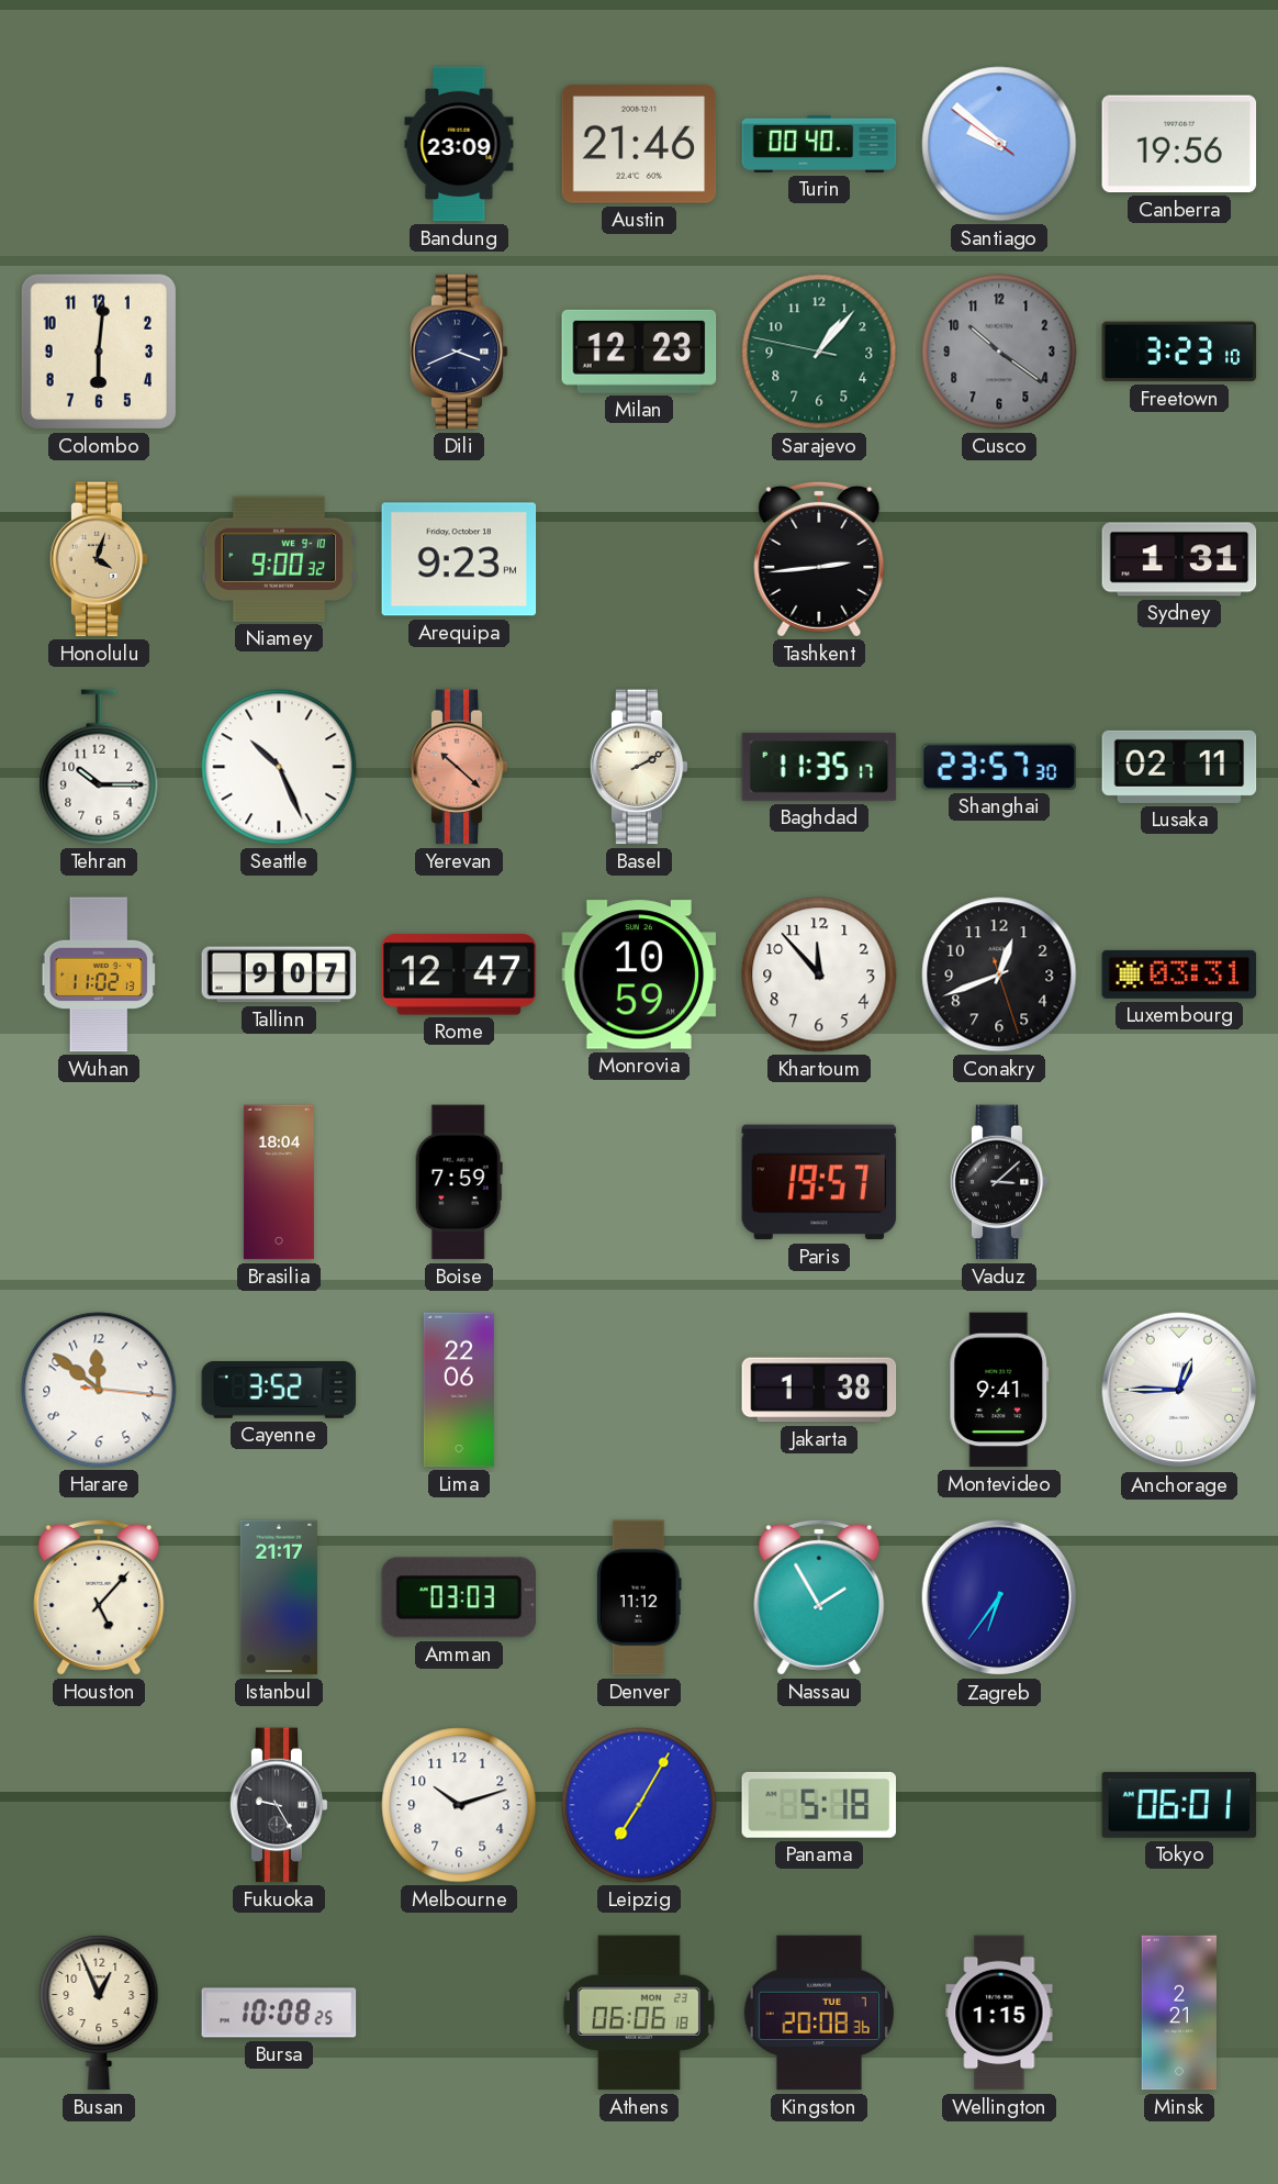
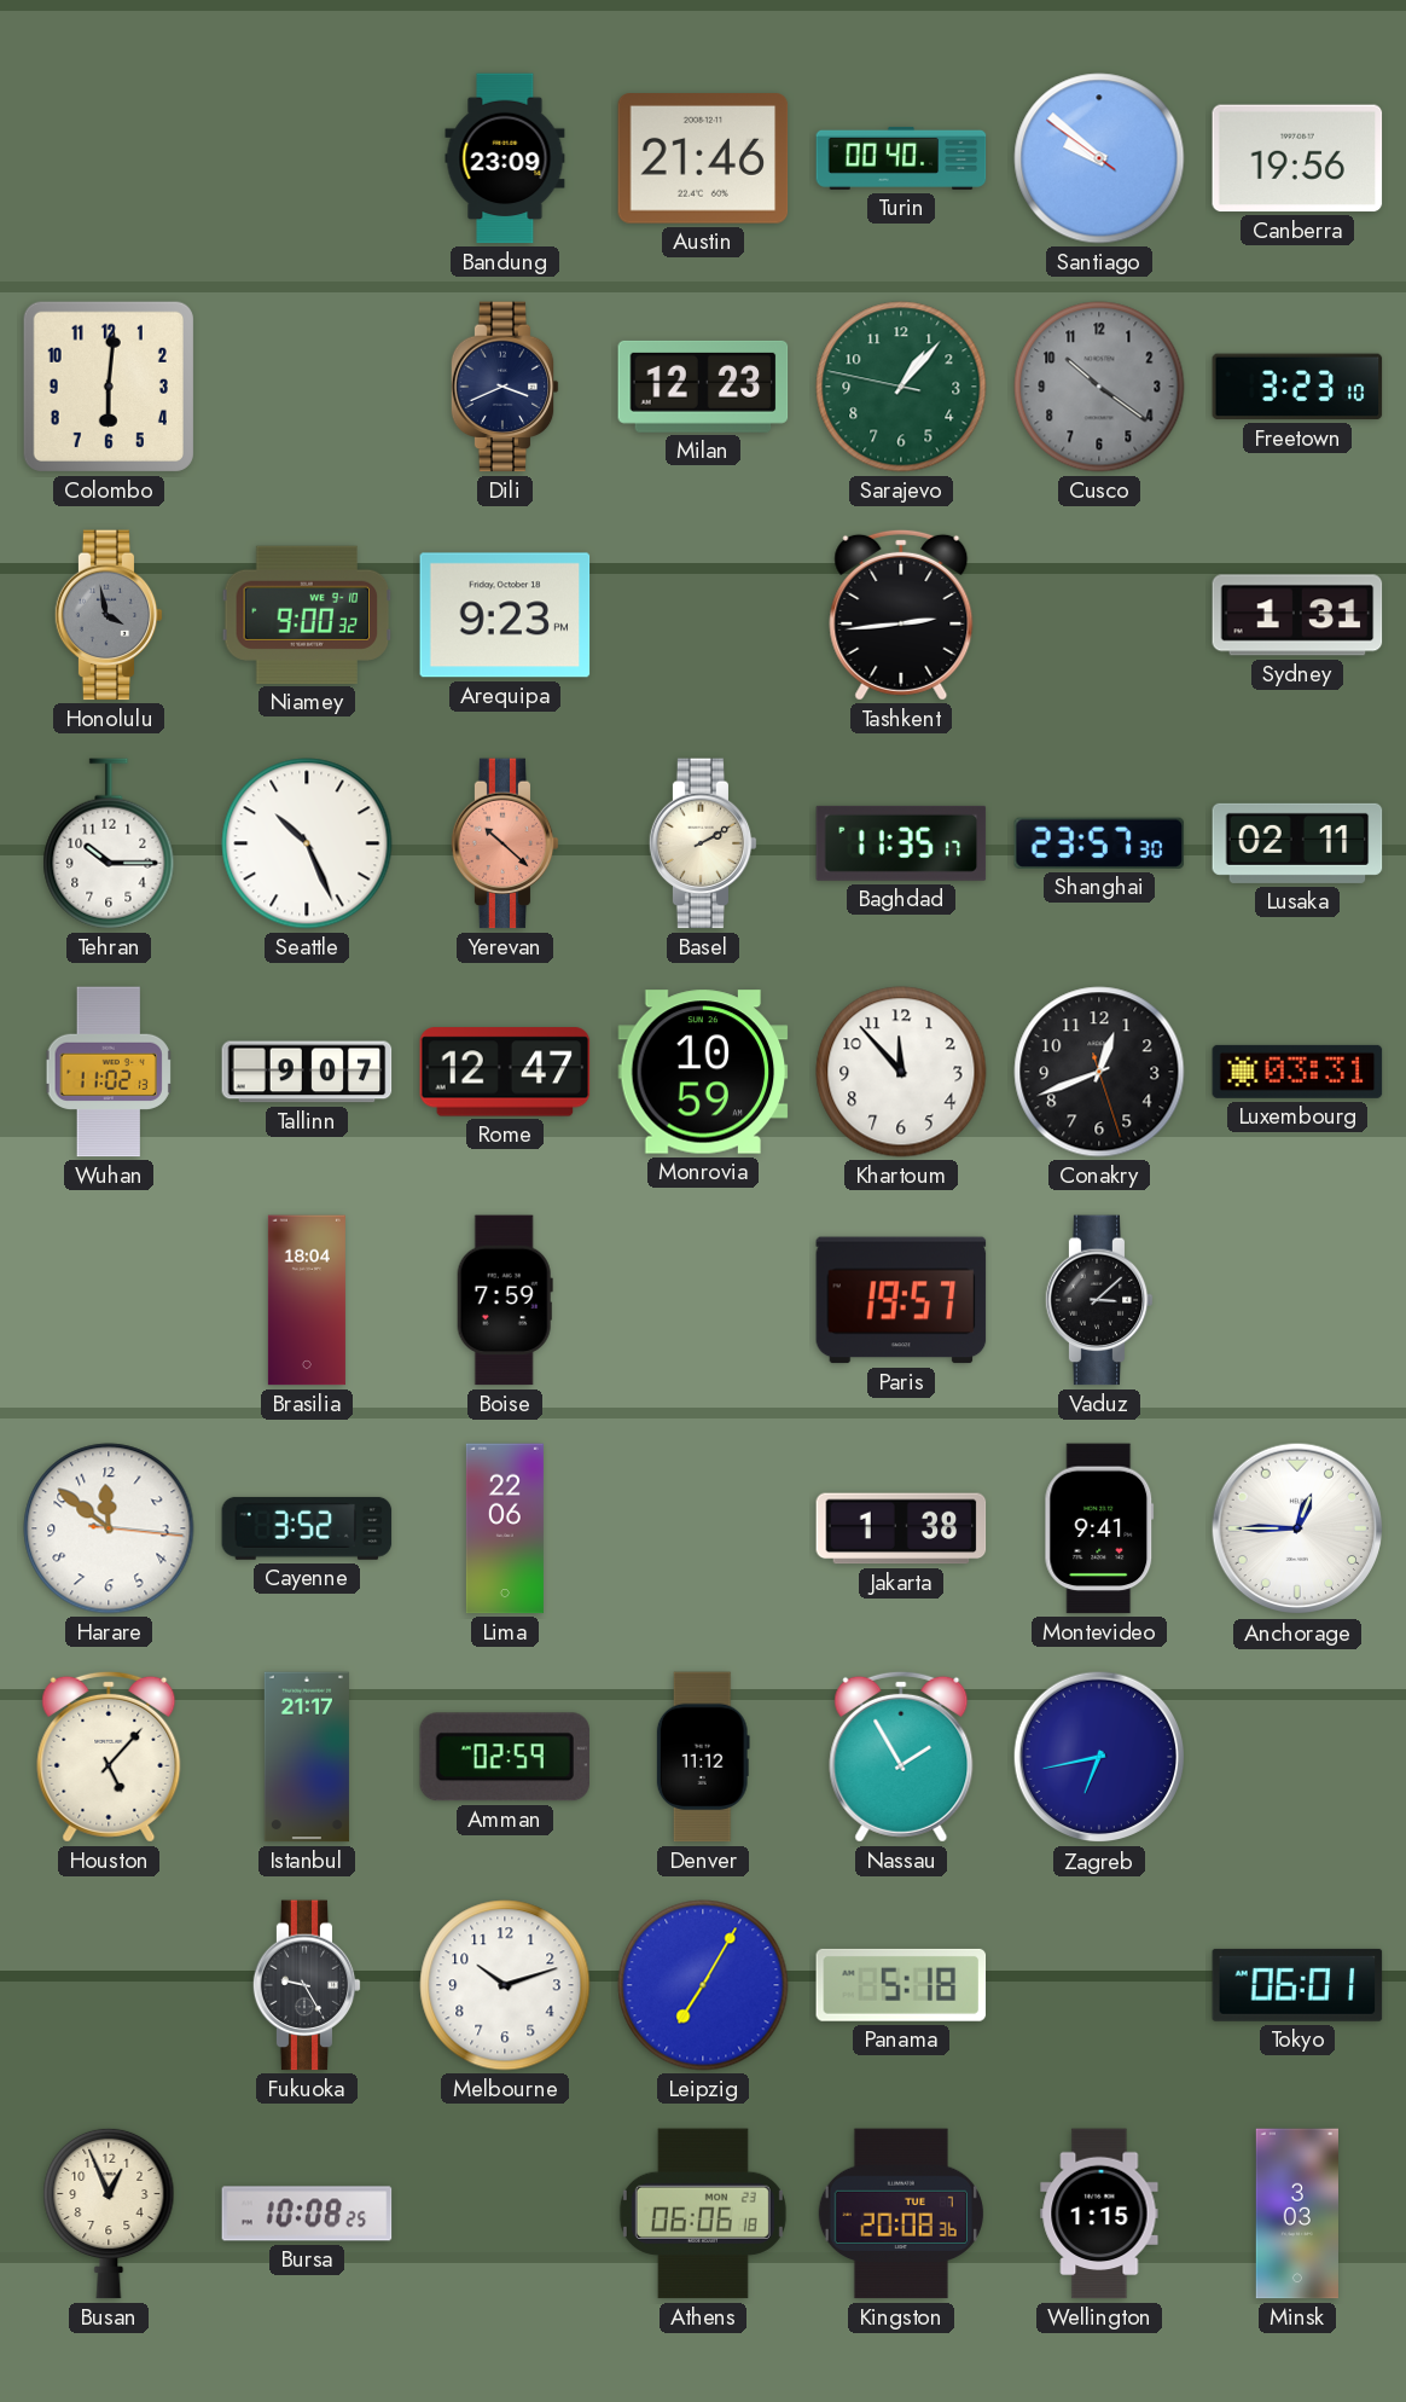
Honolulu: 4:03 -> 3:58 (109, 615)
Honolulu dial: champagne -> grey (109, 615)
Amman: 03:03 -> 02:59 (504, 1757)
Zagreb: 6:36 -> 6:43 (1099, 1757)
Minsk: 2:21 -> 3:03 (1297, 2214)
